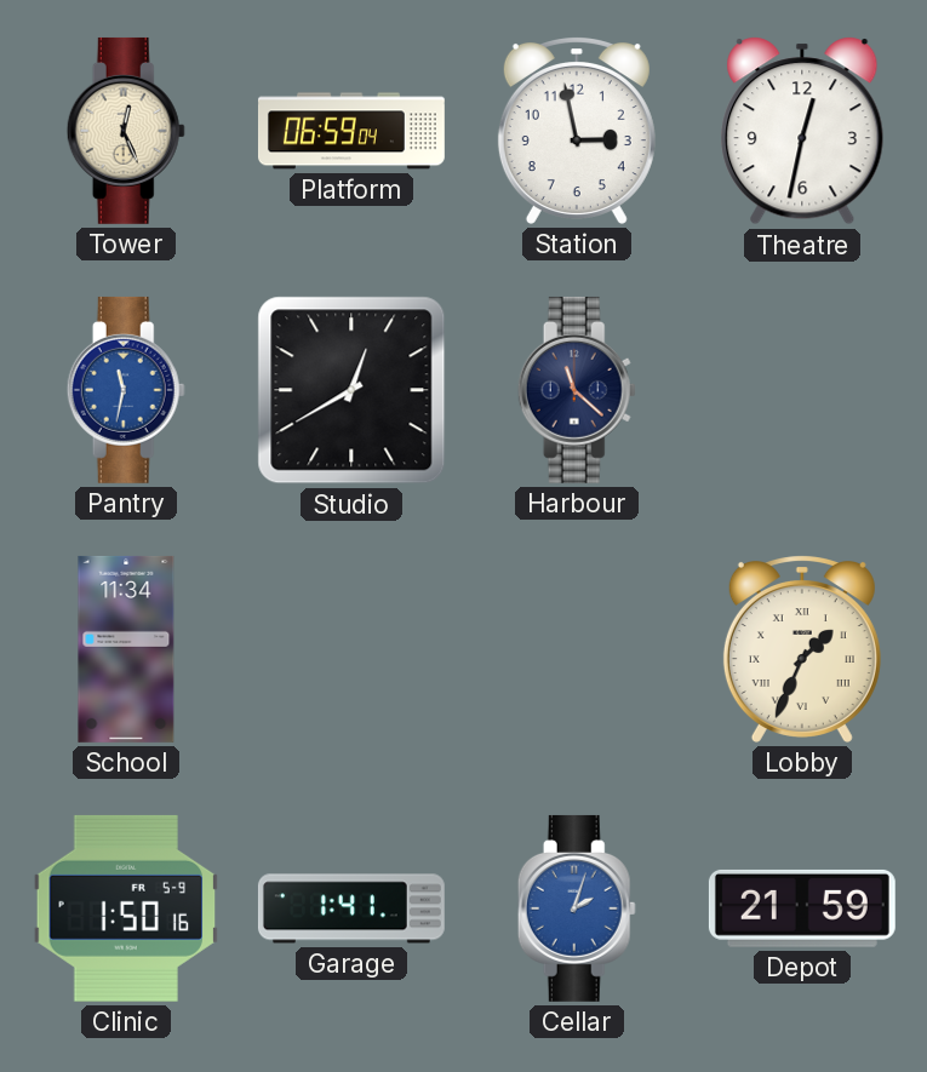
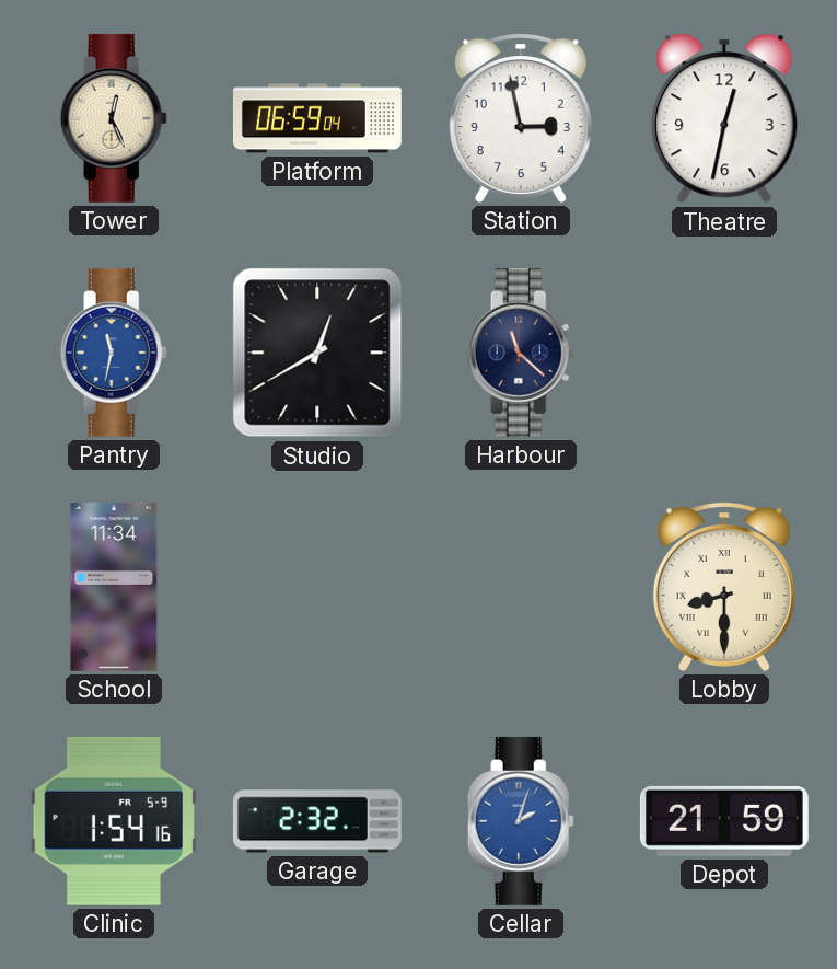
Lobby: 1:34 -> 8:30 (724, 587)
Clinic: 1:50 -> 1:54 (113, 821)
Garage: 1:41 -> 2:32 (317, 821)
